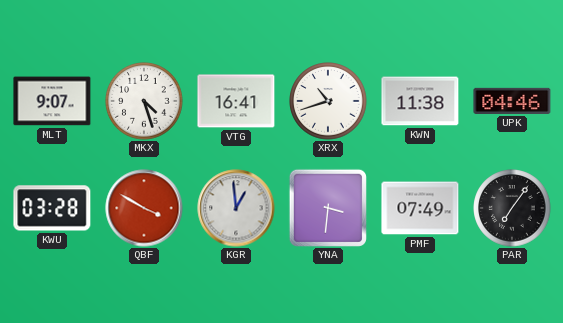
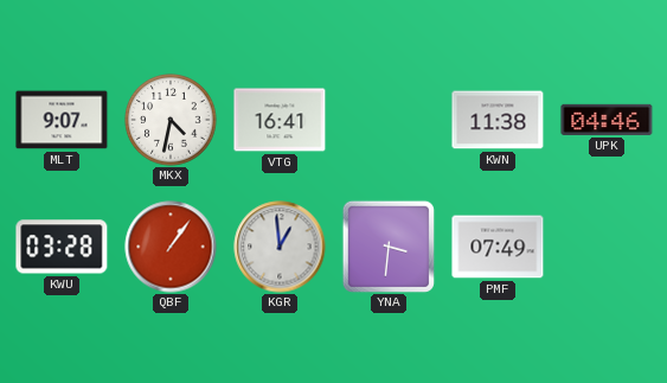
MKX: 4:27 -> 4:32 (171, 120)
XRX: 10:42 -> none (328, 101)
QBF: 3:50 -> 1:06 (171, 247)
PAR: 7:06 -> none (512, 208)
